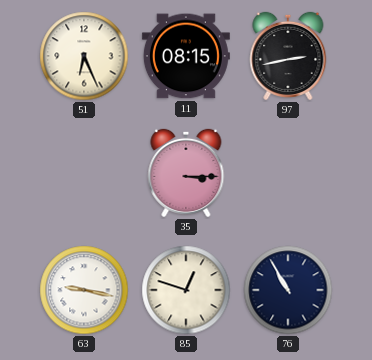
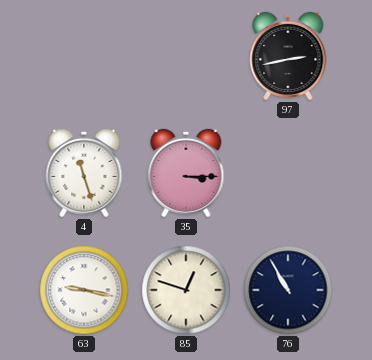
51: 6:26 -> none (84, 56)
11: 08:15 -> none (186, 56)
4: none -> 11:27 (84, 173)
